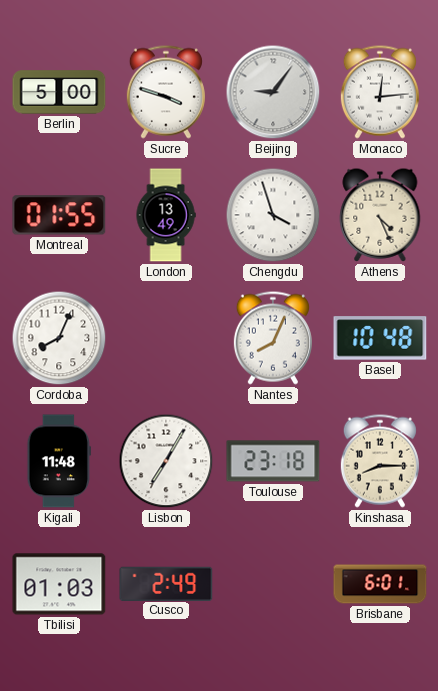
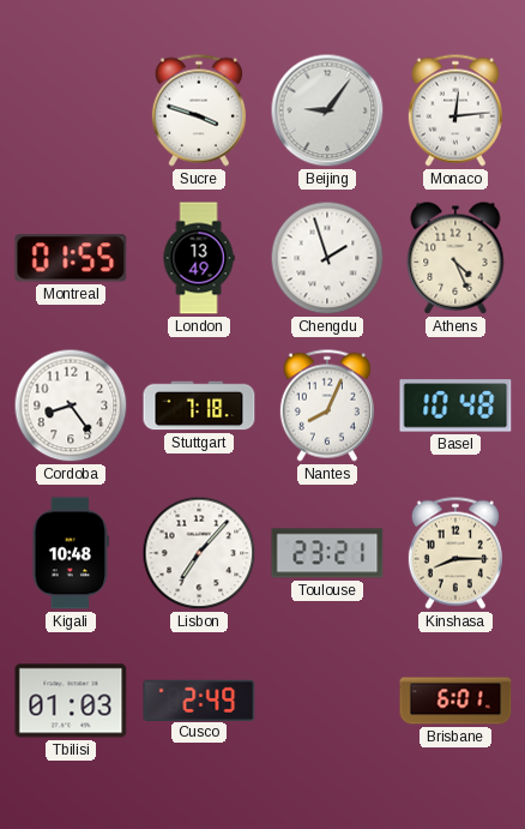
Berlin: 5:00 -> none (59, 92)
Chengdu: 3:57 -> 1:57 (327, 258)
Cordoba: 8:04 -> 8:24 (71, 406)
Stuttgart: none -> 7:18 (199, 406)
Kigali: 11:48 -> 10:48 (70, 553)
Lisbon: 7:05 -> 7:07 (199, 553)
Toulouse: 23:18 -> 23:21 (327, 553)
